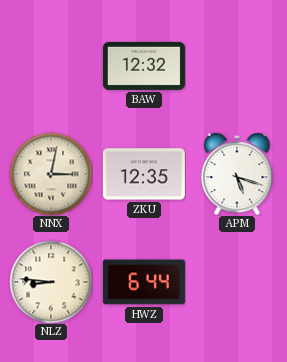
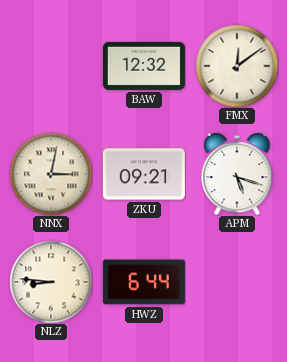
FMX: none -> 12:09 (237, 66)
ZKU: 12:35 -> 09:21 (144, 174)
